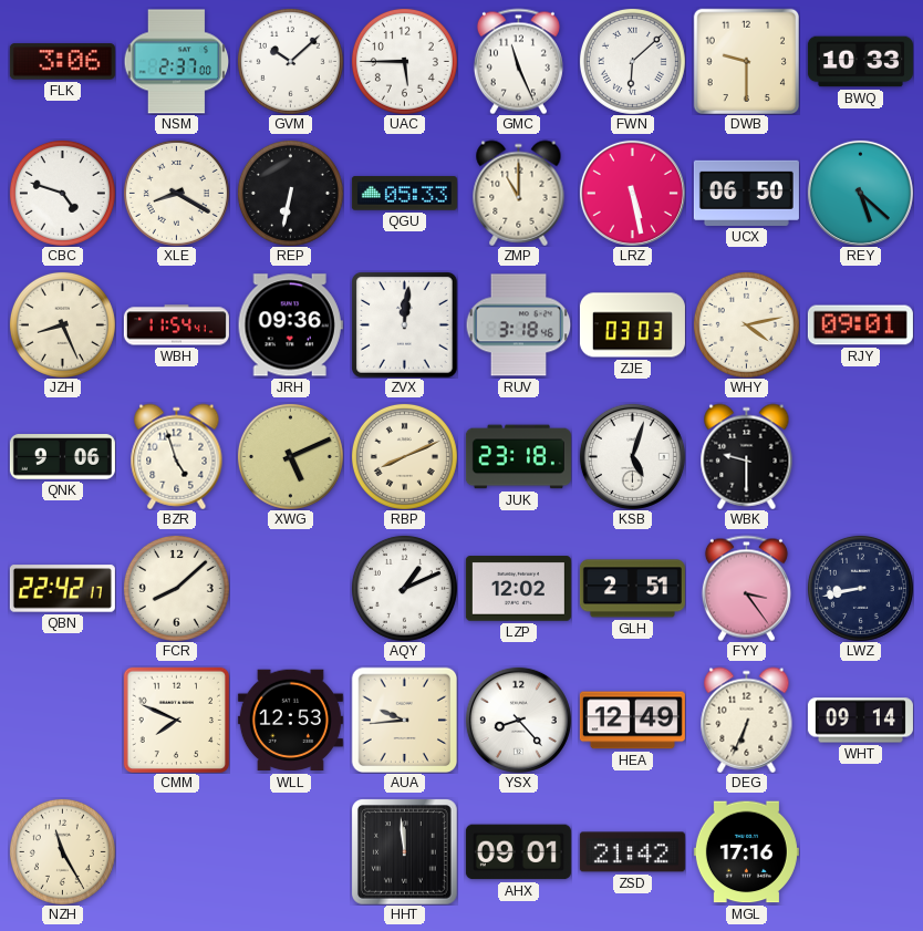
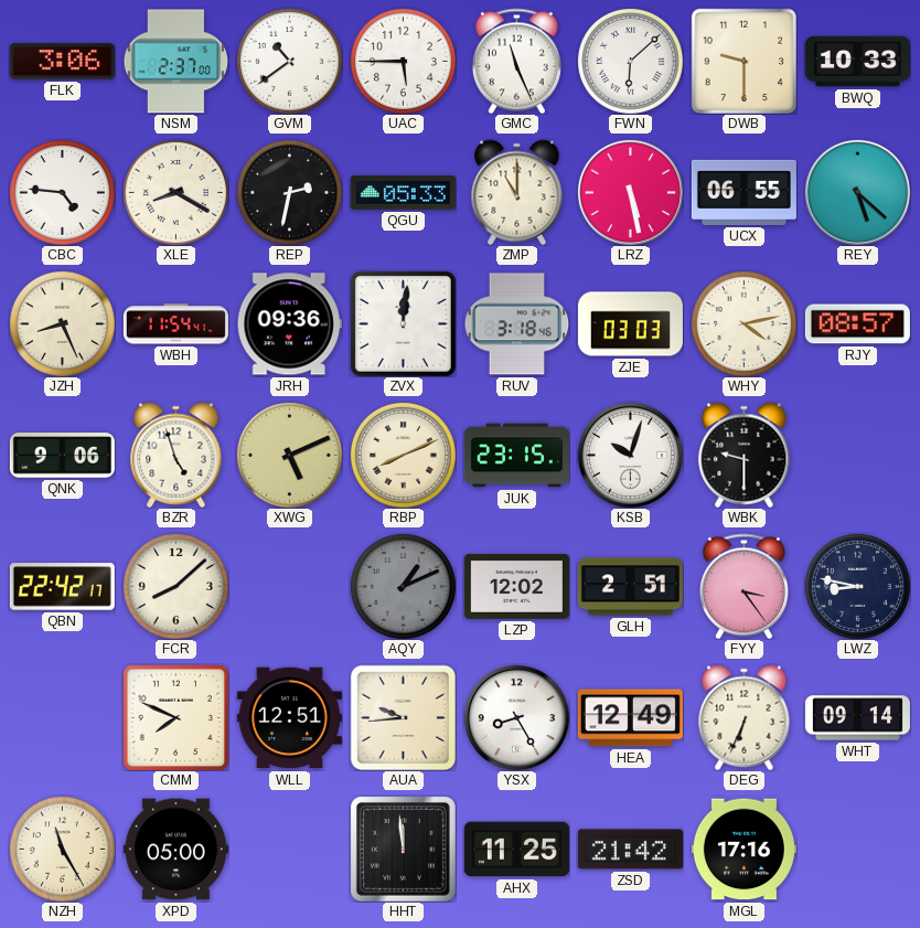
GVM: 10:08 -> 10:39 (289, 61)
CBC: 4:48 -> 4:46 (62, 192)
REP: 6:32 -> 2:32 (289, 192)
UCX: 06:50 -> 06:55 (744, 192)
RJY: 09:01 -> 08:57 (857, 324)
JUK: 23:18 -> 23:15 (516, 456)
KSB: 5:03 -> 10:03 (630, 455)
AQY dial: white -> grey (403, 586)
LWZ: 8:43 -> 8:47 (857, 586)
WLL: 12:53 -> 12:51 (289, 718)
YSX: 8:23 -> 8:25 (516, 717)
XPD: none -> 05:00 (175, 850)
AHX: 09:01 -> 11:25 (516, 850)
